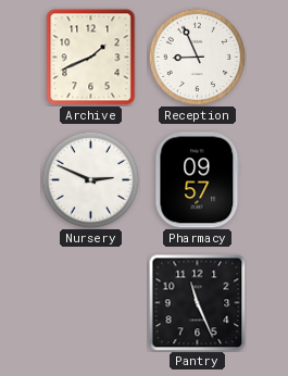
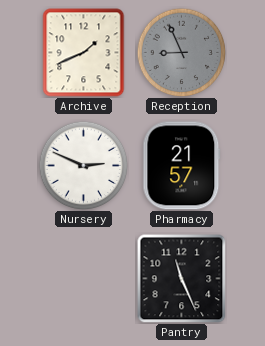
Reception dial: white -> grey (181, 52)
Pharmacy: 09:57 -> 21:57 (182, 166)
